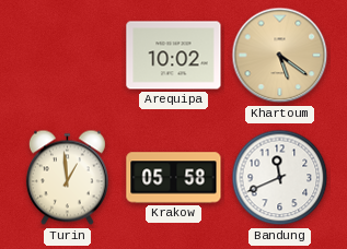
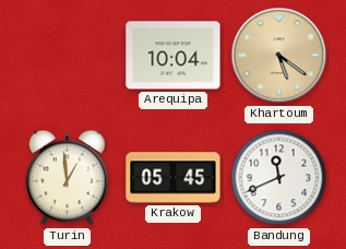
Arequipa: 10:02 -> 10:04 (174, 56)
Krakow: 05:58 -> 05:45 (174, 178)
